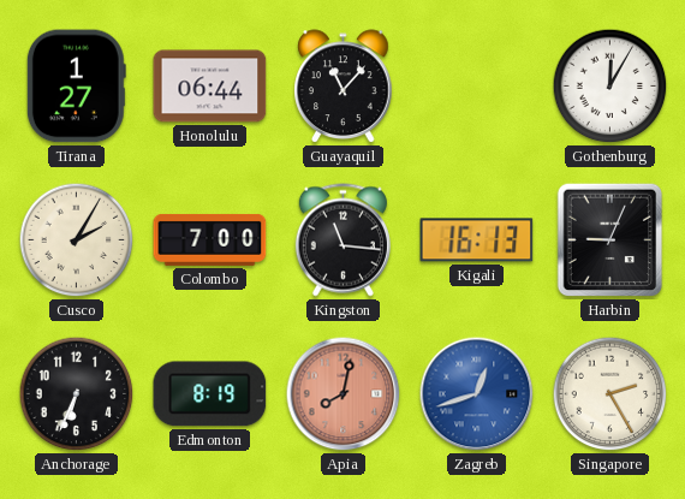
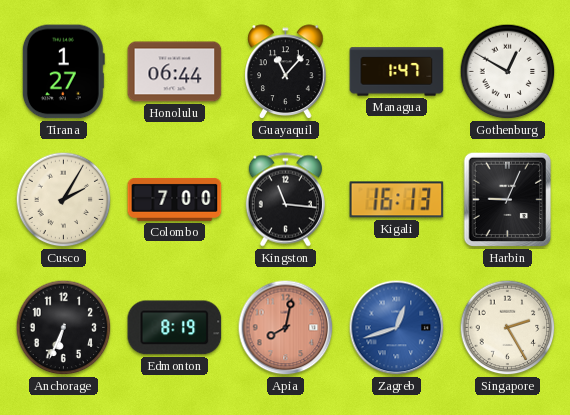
Managua: none -> 1:47 (397, 72)
Gothenburg: 12:05 -> 12:50 (508, 72)
